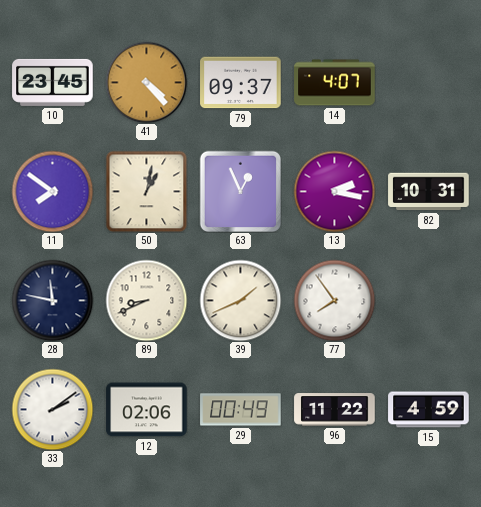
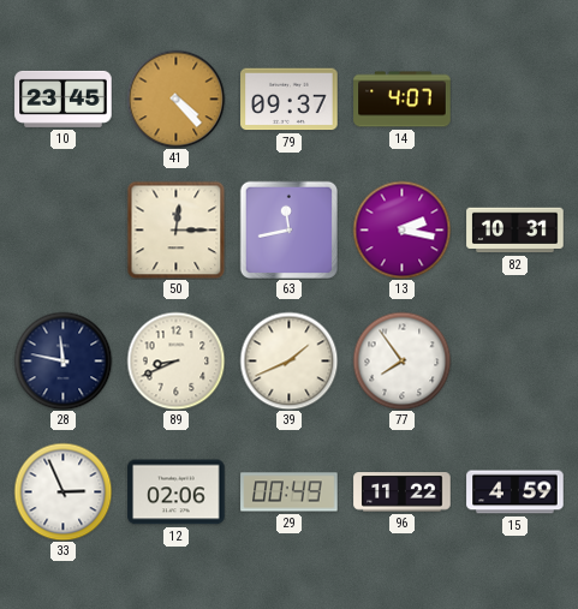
11: 7:51 -> none (52, 191)
50: 1:02 -> 12:15 (175, 229)
63: 12:56 -> 11:43 (288, 229)
33: 2:09 -> 2:56 (62, 491)
